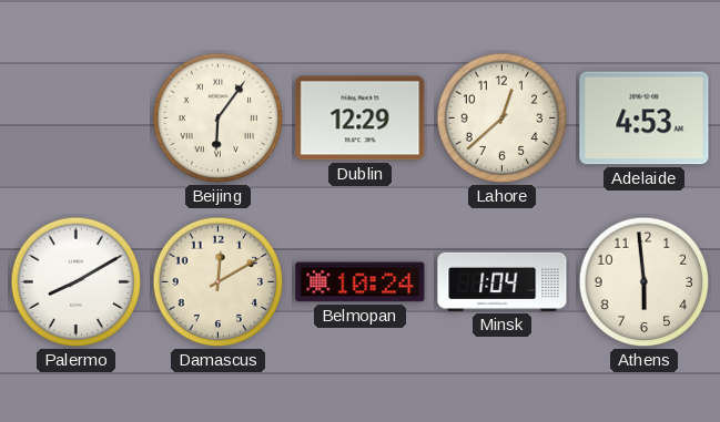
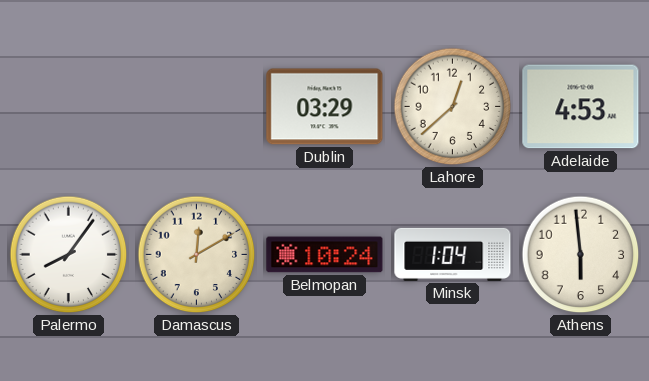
Beijing: 6:06 -> none (219, 119)
Dublin: 12:29 -> 03:29 (325, 107)
Palermo: 8:10 -> 8:06 (69, 255)
